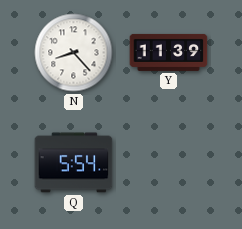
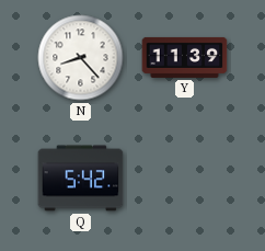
Q: 5:54 -> 5:42 (81, 179)
